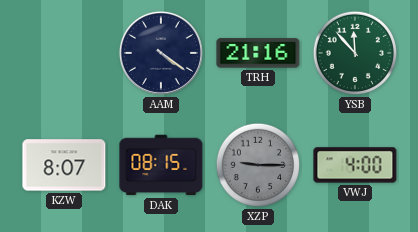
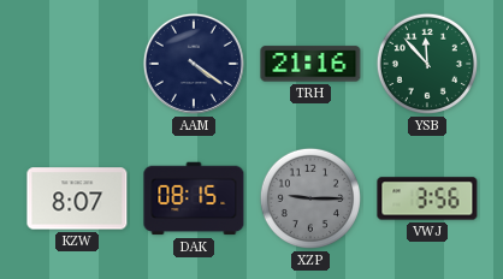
VWJ: 4:00 -> 3:56 (427, 198)
